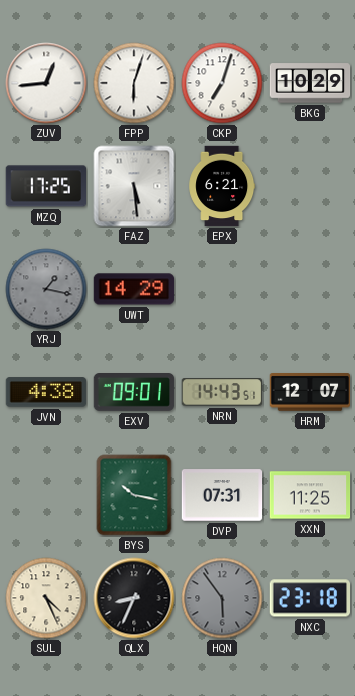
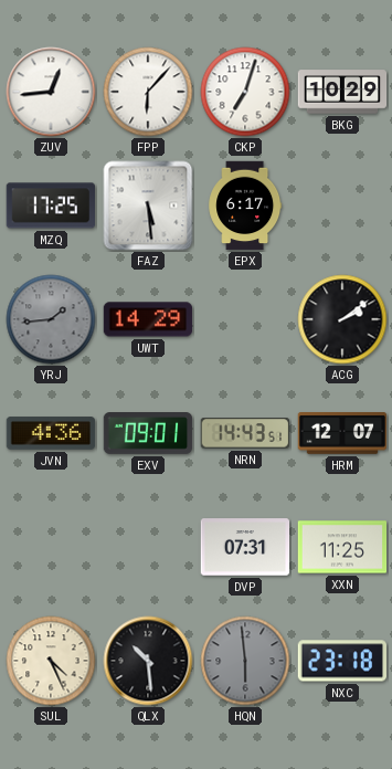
FPP: 6:03 -> 6:07 (148, 92)
EPX: 6:21 -> 6:17 (245, 206)
YRJ: 1:17 -> 1:44 (51, 319)
ACG: none -> 2:09 (342, 319)
JVN: 4:38 -> 4:36 (51, 433)
BYS: 10:17 -> none (134, 495)
QLX: 8:34 -> 10:29 (148, 661)
HQN: 5:54 -> 5:59 (245, 661)
